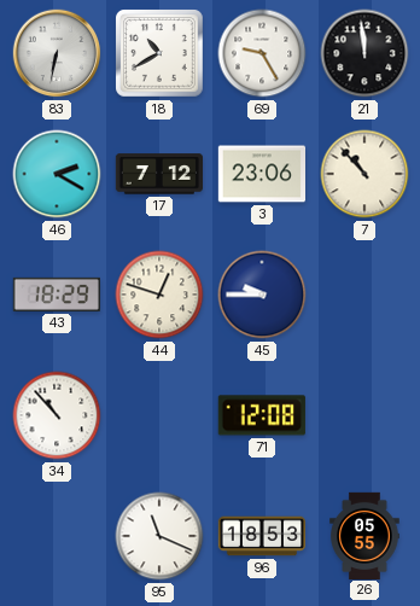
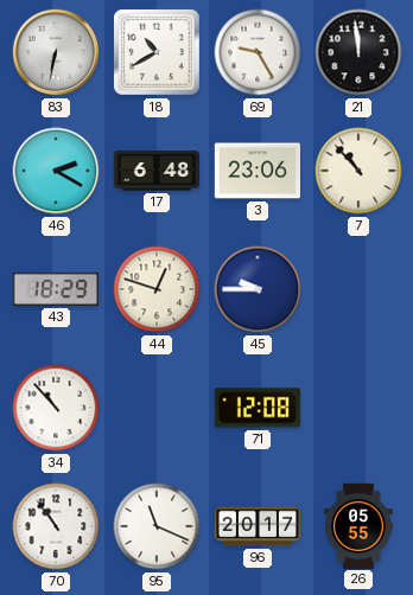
17: 7:12 -> 6:48 (155, 171)
70: none -> 10:54 (56, 526)
96: 18:53 -> 20:17 (256, 526)
